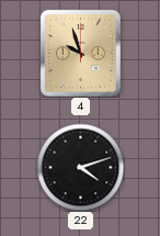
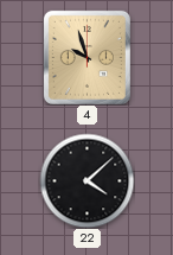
22: 4:12 -> 4:08 (86, 180)
